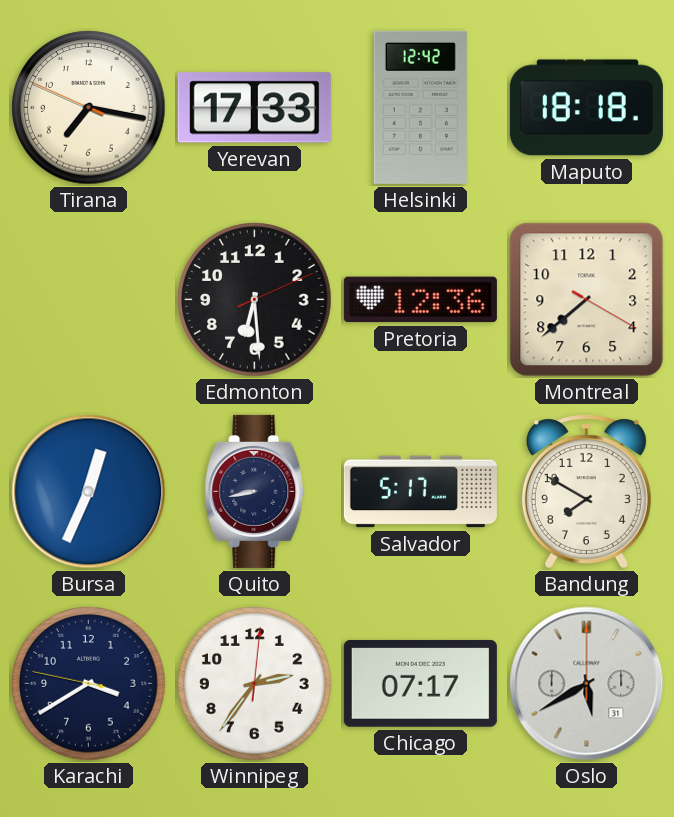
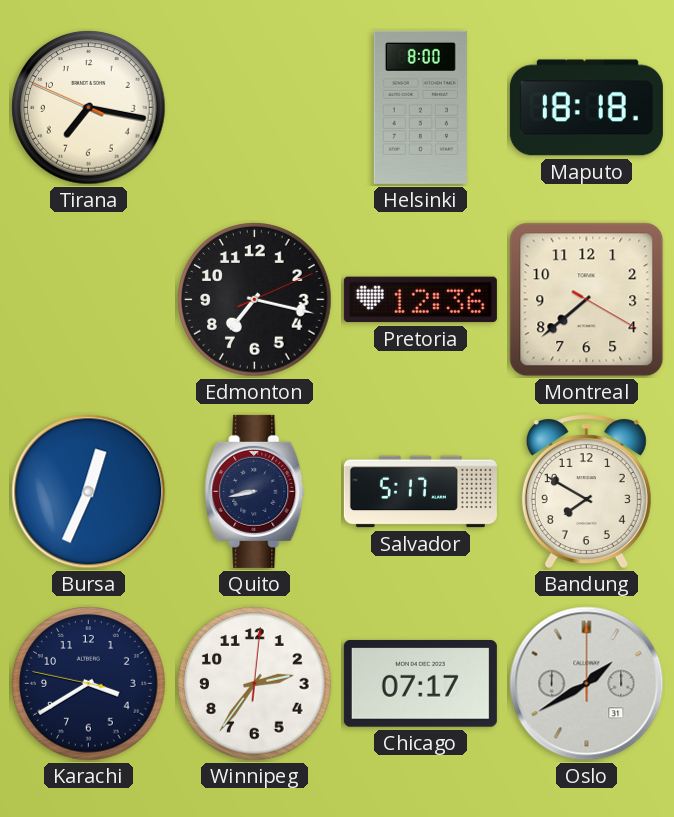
Yerevan: 17:33 -> none (254, 108)
Helsinki: 12:42 -> 8:00 (420, 107)
Edmonton: 6:29 -> 7:17 (255, 300)
Oslo: 5:40 -> 1:40 (587, 684)
